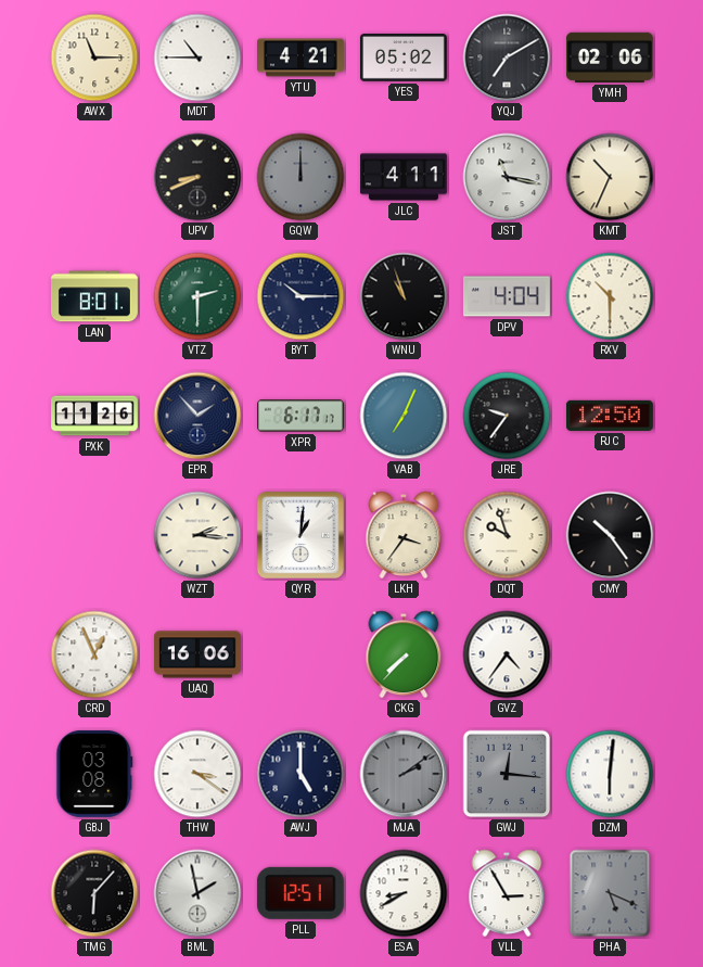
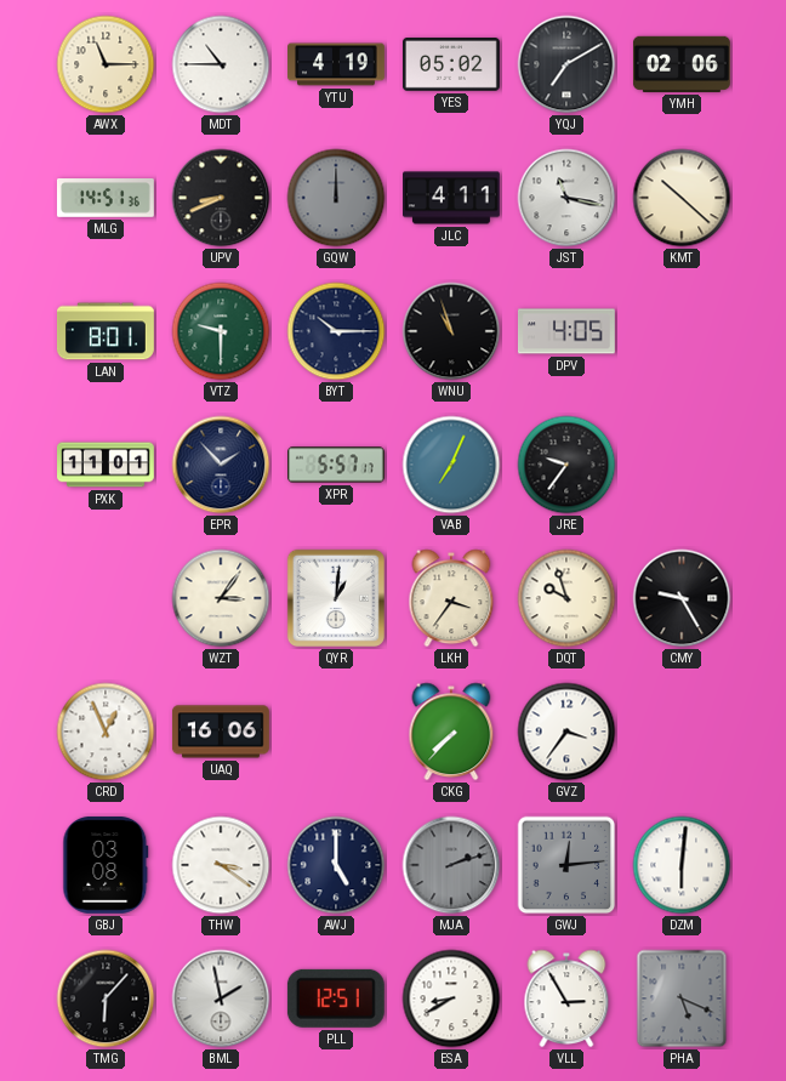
YTU: 4:21 -> 4:19 (337, 64)
MLG: none -> 14:51 (106, 199)
KMT: 10:34 -> 10:22 (682, 198)
VTZ: 2:30 -> 9:30 (221, 331)
DPV: 4:04 -> 4:05 (566, 331)
RXV: 10:30 -> none (610, 296)
PXK: 11:26 -> 11:01 (107, 465)
XPR: 6:17 -> 5:57 (337, 465)
RJC: 12:50 -> none (610, 416)
WZT: 2:16 -> 3:06 (221, 598)
CMY: 10:24 -> 9:25 (682, 598)
GVZ: 4:36 -> 3:36 (566, 732)
MJA: 2:09 -> 2:12 (451, 865)
GWJ: 12:16 -> 12:14 (566, 865)
